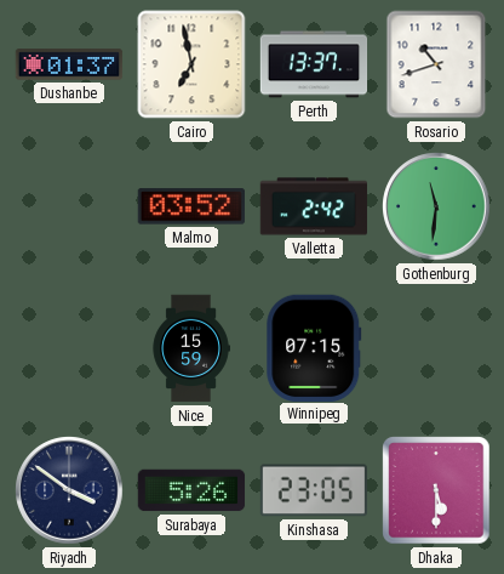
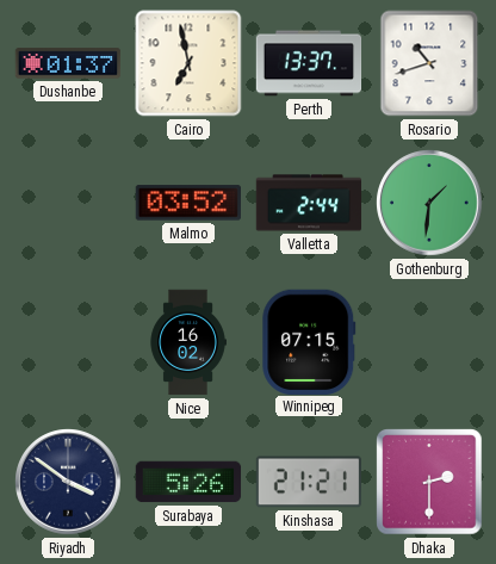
Valletta: 2:42 -> 2:44 (309, 203)
Gothenburg: 11:31 -> 1:31 (429, 203)
Nice: 15:59 -> 16:02 (188, 342)
Kinshasa: 23:05 -> 21:21 (309, 482)
Dhaka: 5:30 -> 2:30 (429, 482)
